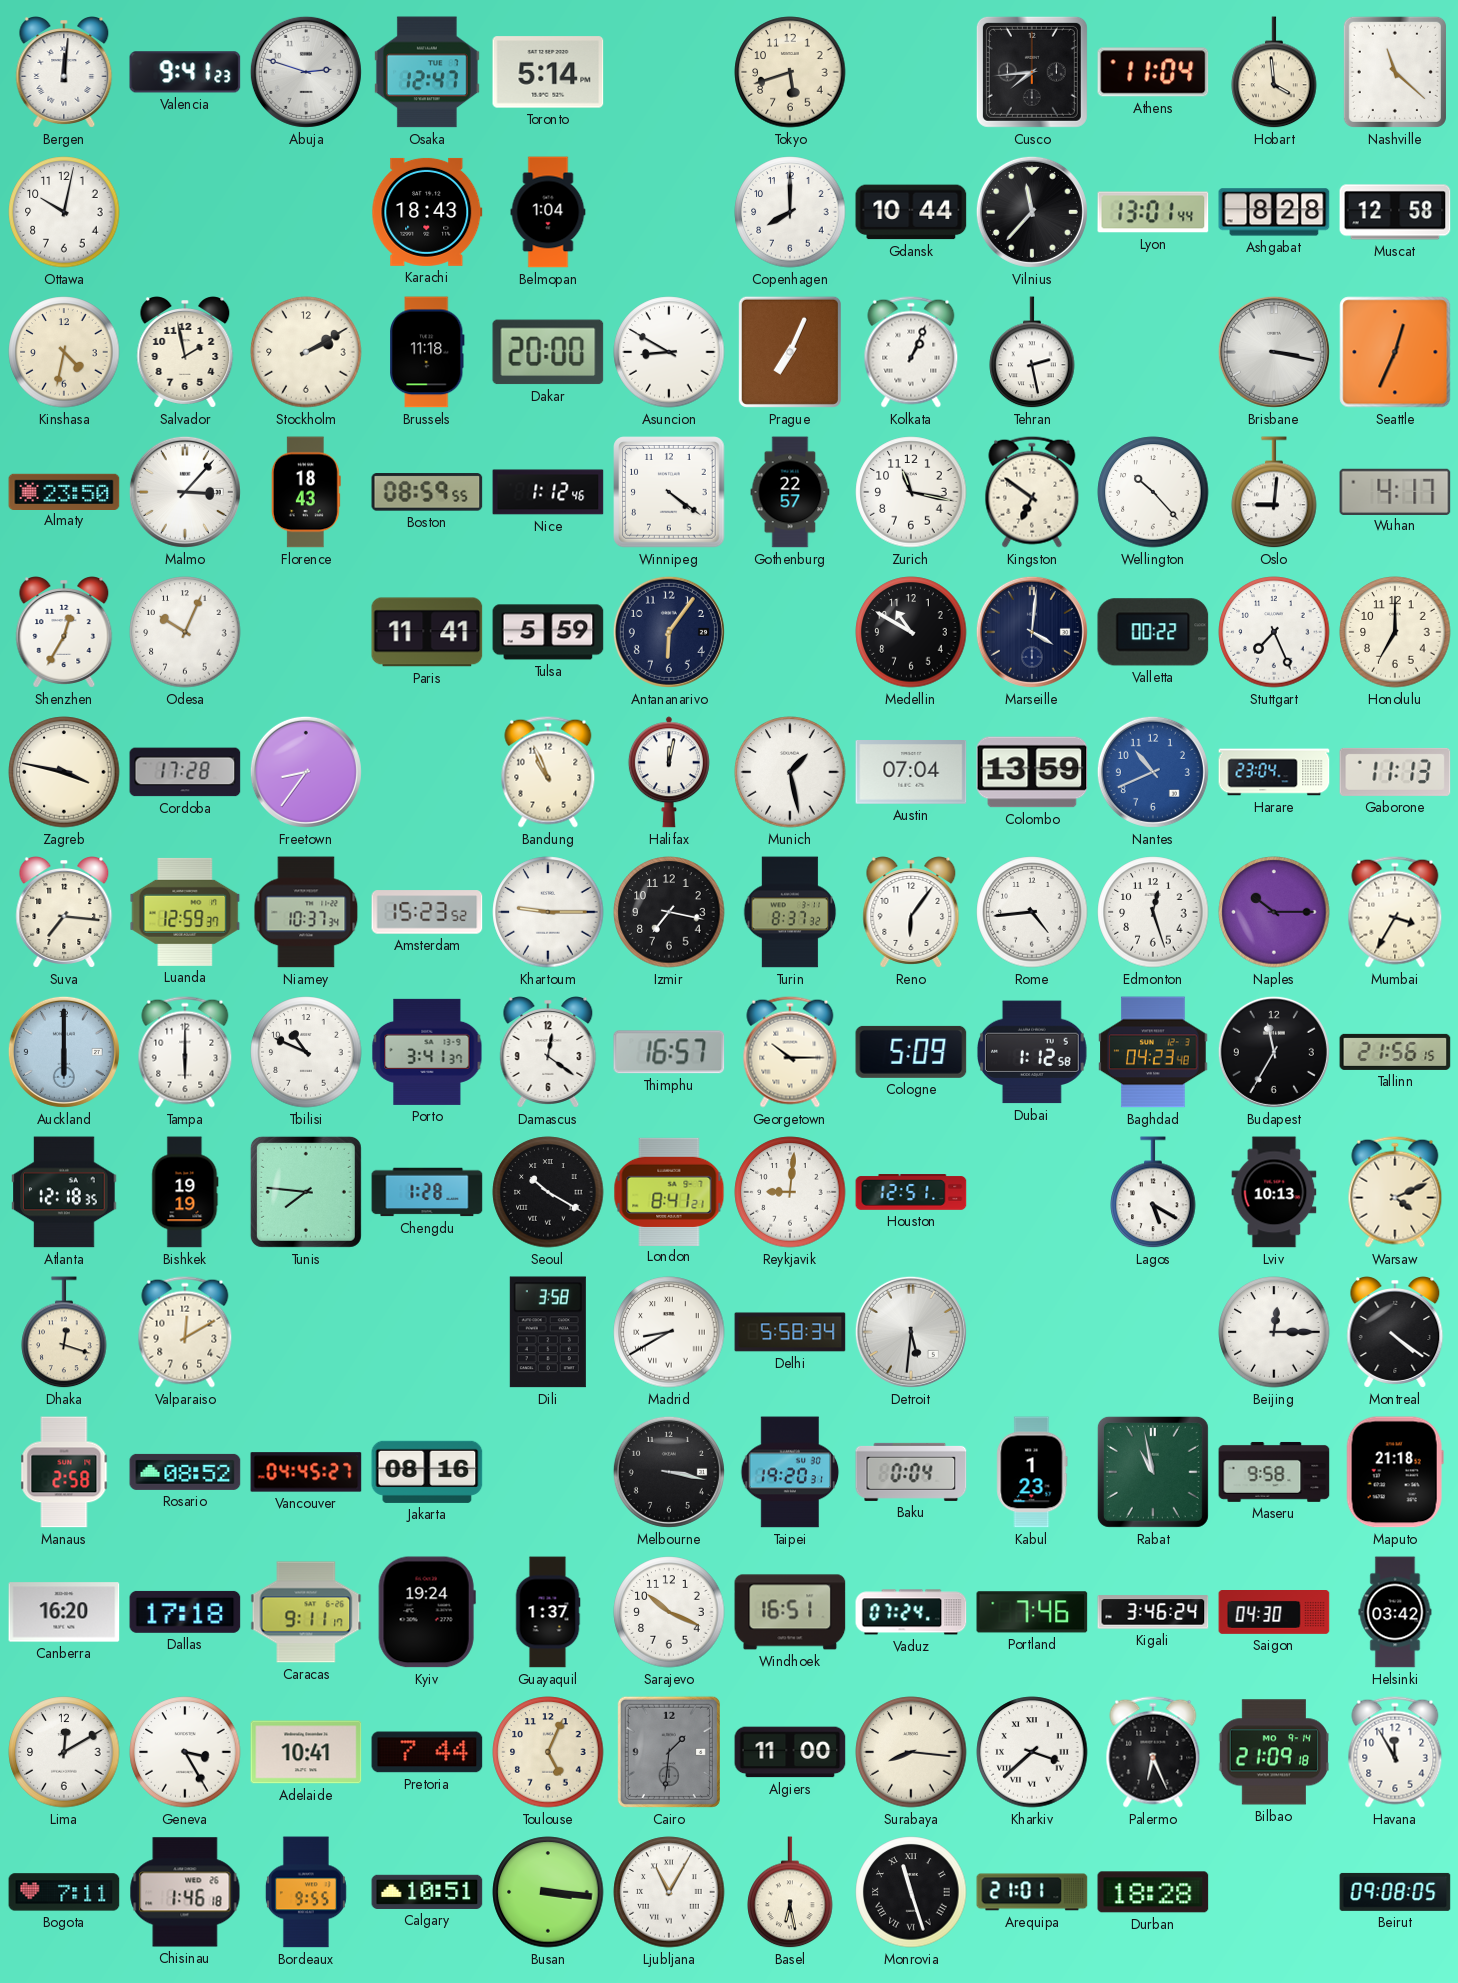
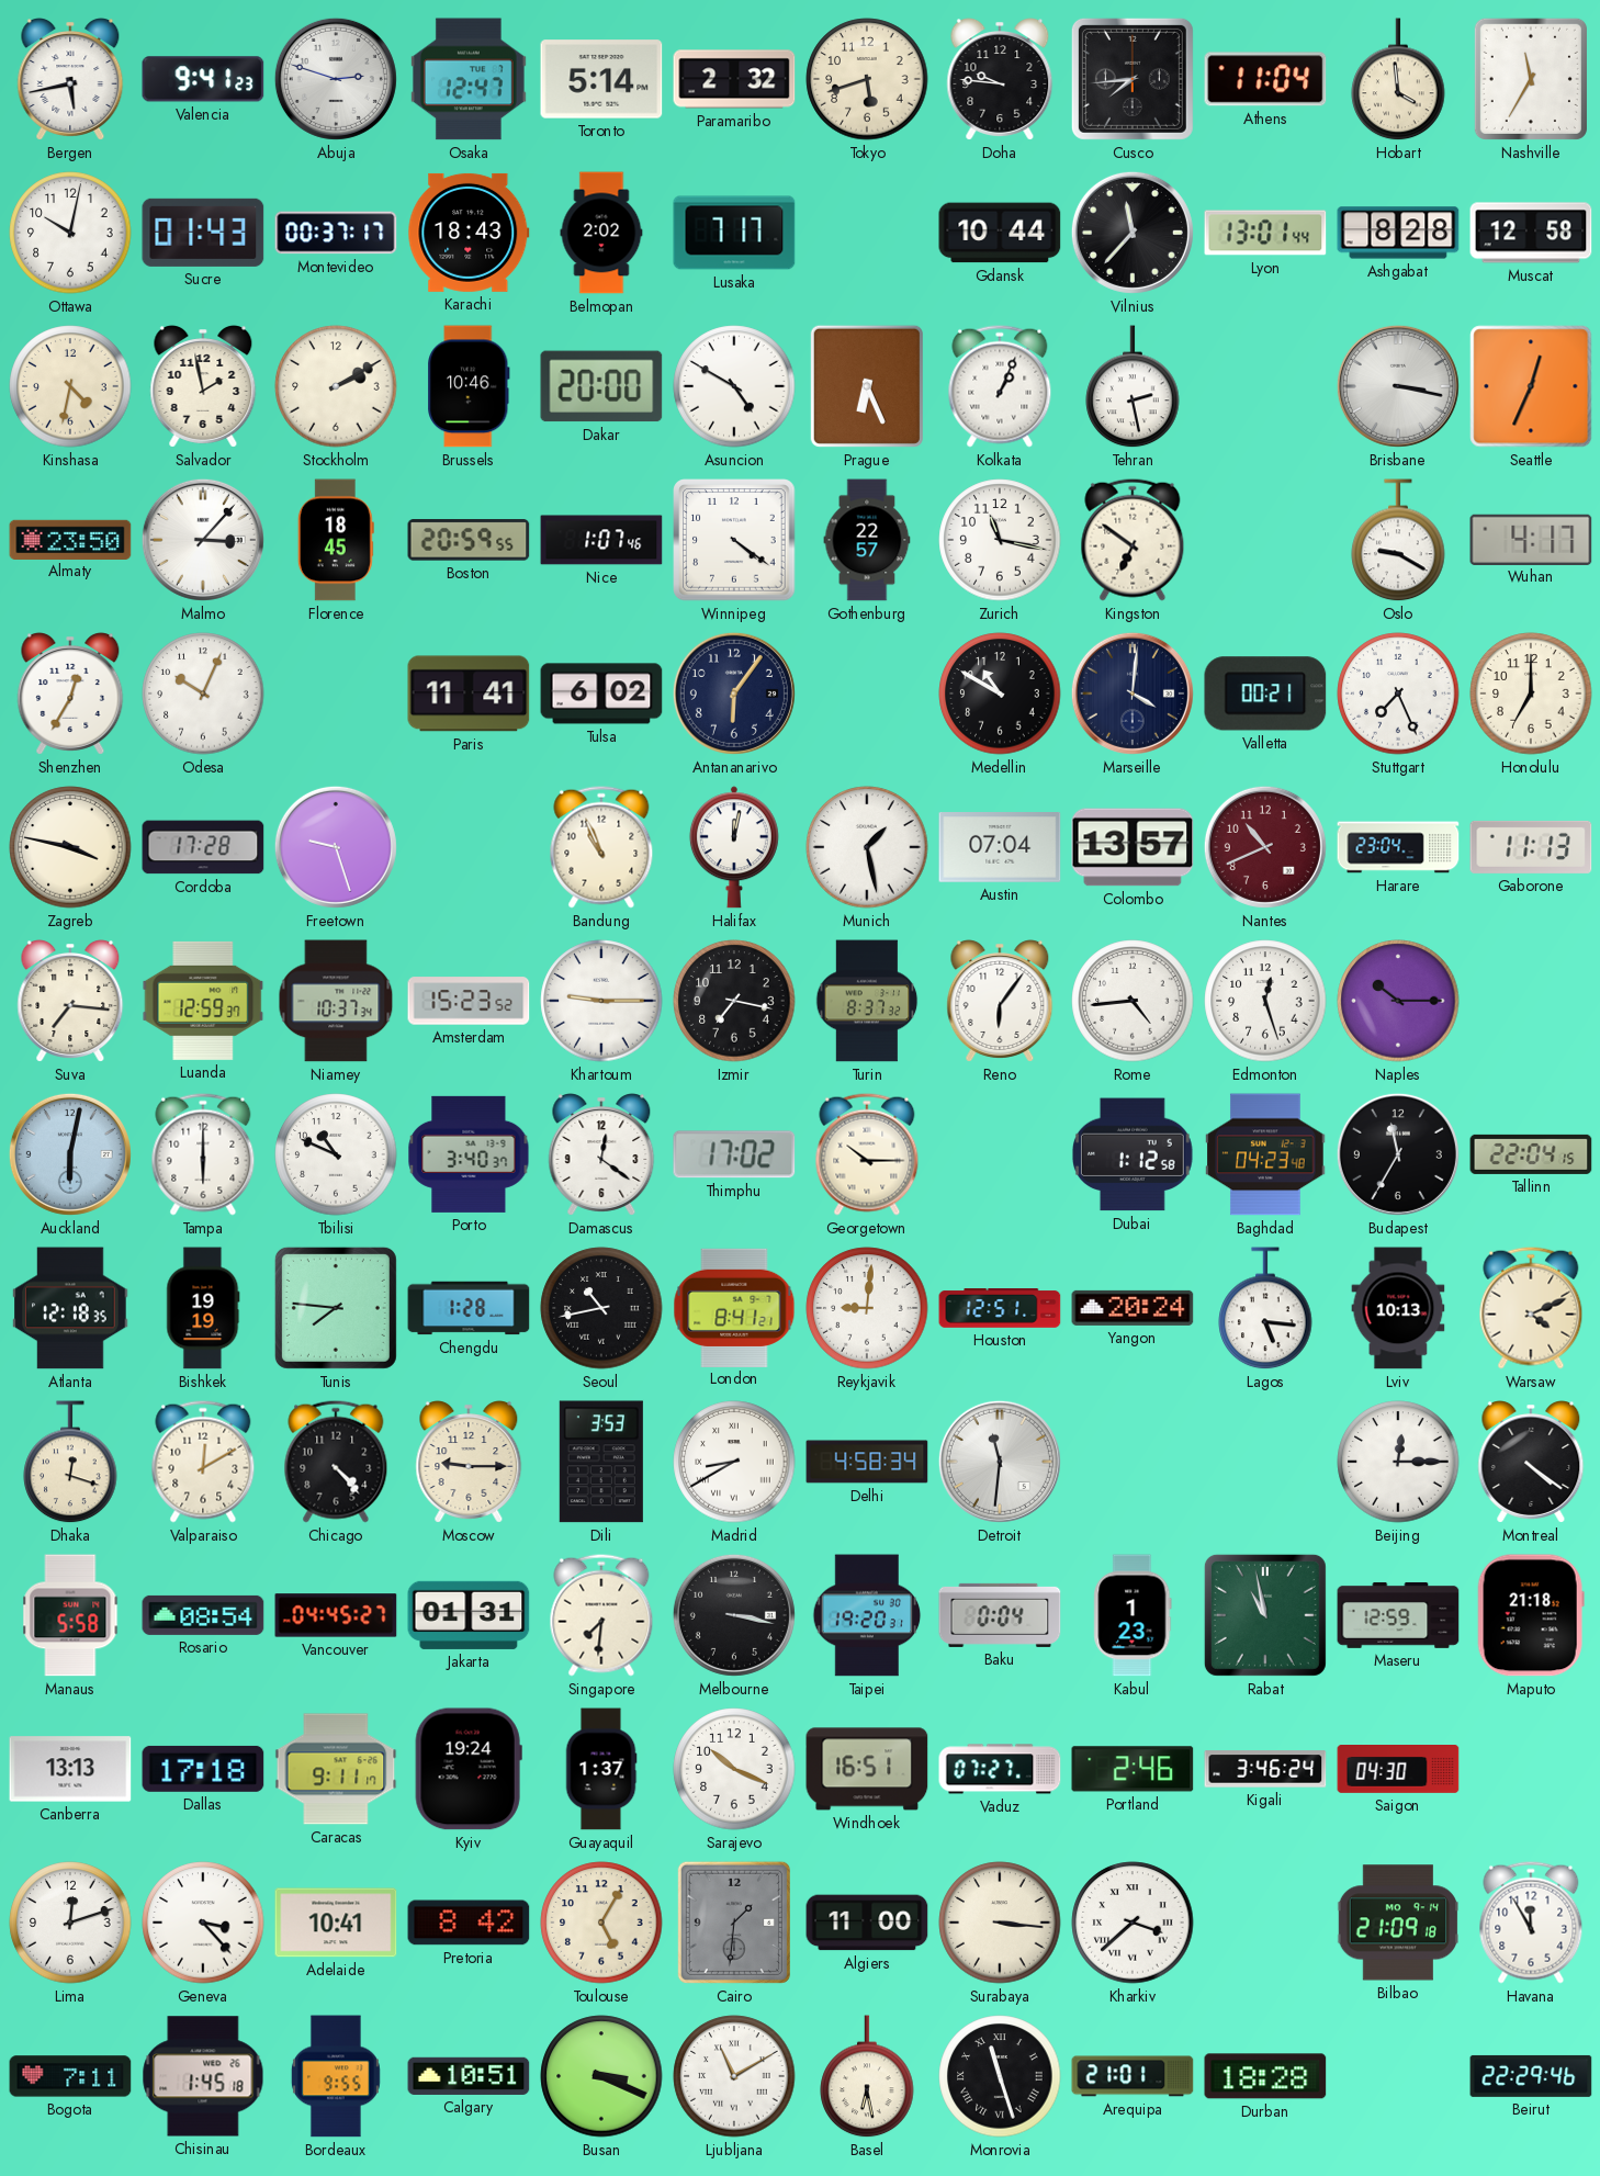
Bergen: 12:01 -> 5:43 (70, 79)
Paramaribo: none -> 2:32 (734, 79)
Doha: none -> 9:46 (1000, 79)
Nashville: 11:22 -> 11:35 (1531, 79)
Sucre: none -> 01:43 (203, 233)
Montevideo: none -> 00:37 (336, 233)
Belmopan: 1:04 -> 2:02 (601, 233)
Lusaka: none -> 7:17 (734, 233)
Copenhagen: 8:00 -> none (790, 212)
Brussels: 11:18 -> 10:46 (469, 386)
Asuncion: 8:50 -> 4:50 (734, 386)
Prague: 7:04 -> 6:26 (867, 386)
Florence: 18:43 -> 18:45 (336, 540)
Boston: 08:59 -> 20:59 (469, 540)
Nice: 1:12 -> 1:07 (601, 540)
Wellington: 10:23 -> none (1153, 492)
Oslo: 9:01 -> 9:20 (1398, 541)
Tulsa: 5:59 -> 6:02 (601, 694)
Valletta: 00:22 -> 00:21 (1265, 694)
Freetown: 8:36 -> 9:27 (336, 847)
Colombo: 13:59 -> 13:57 (1133, 847)
Nantes dial: blue -> burgundy (1265, 847)
Mumbai: 3:35 -> none (1395, 912)
Auckland: 6:00 -> 6:02 (70, 1154)
Porto: 3:41 -> 3:40 (469, 1154)
Thimphu: 16:57 -> 17:02 (734, 1154)
Cologne: 5:09 -> none (911, 1052)
Tallinn: 21:56 -> 22:04 (1531, 1154)
Seoul: 10:20 -> 10:43 (601, 1308)
Yangon: none -> 20:24 (1133, 1308)
Lagos: 5:20 -> 5:16 (1265, 1309)
Chicago: none -> 4:23 (336, 1462)
Moscow: none -> 9:15 (469, 1462)
Dili: 3:58 -> 3:53 (601, 1462)
Delhi: 5:58 -> 4:58 (867, 1462)
Detroit: 5:31 -> 11:31 (1000, 1462)
Manaus: 2:58 -> 5:58 (70, 1615)
Rosario: 08:52 -> 08:54 (203, 1615)
Jakarta: 08:16 -> 01:31 (469, 1615)
Singapore: none -> 7:31 (601, 1615)
Maseru: 9:58 -> 12:59 (1398, 1615)
Canberra: 16:20 -> 13:13 (70, 1769)
Vaduz: 07:24 -> 07:27 (1000, 1769)
Portland: 7:46 -> 2:46 (1133, 1769)
Helsinki: 03:42 -> none (1395, 1612)
Lima: 12:10 -> 12:12 (70, 1923)
Geneva: 3:25 -> 3:23 (203, 1923)
Pretoria: 7:44 -> 8:42 (469, 1923)
Toulouse: 5:04 -> 5:05 (601, 1923)
Surabaya: 8:16 -> 3:16 (1000, 1923)
Palermo: 6:26 -> none (1153, 1752)
Chisinau: 1:46 -> 1:45 (203, 2076)
Busan: 3:16 -> 3:19 (601, 2076)
Ljubljana: 11:05 -> 11:10 (734, 2076)
Beirut: 09:08 -> 22:29 (1531, 2076)
